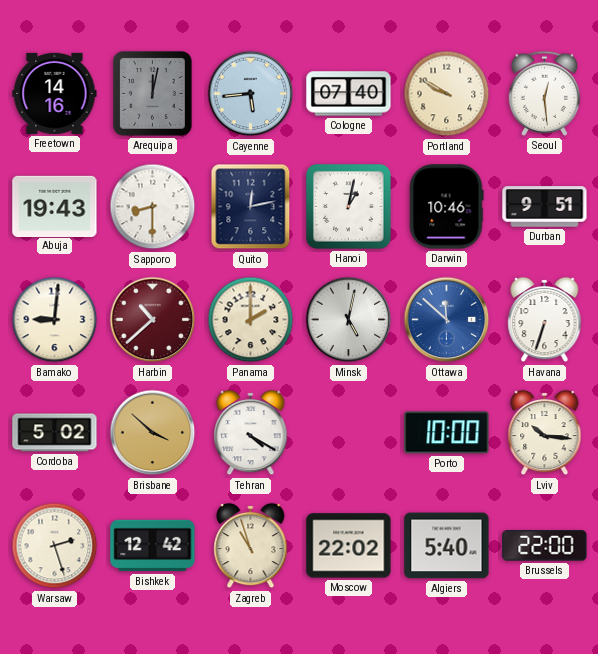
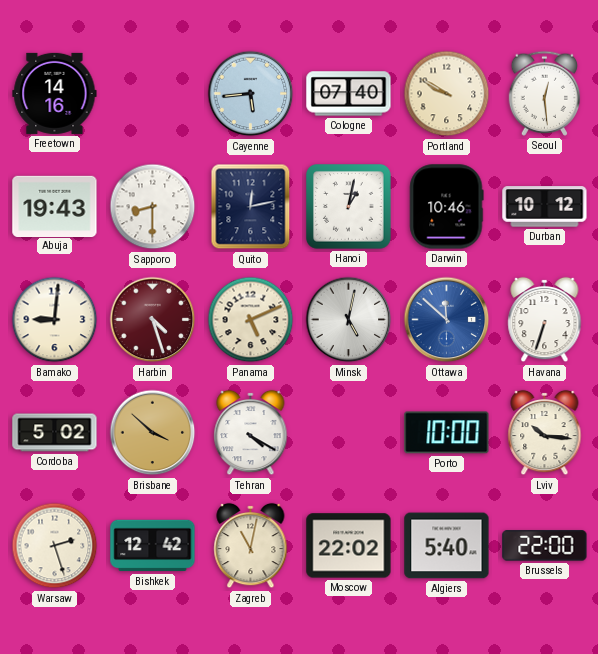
Arequipa: 12:02 -> none (153, 94)
Durban: 9:51 -> 10:12 (545, 207)
Harbin: 10:38 -> 4:27 (153, 320)
Panama: 2:00 -> 5:11 (251, 320)
Zagreb: 10:57 -> 11:02 (251, 546)
